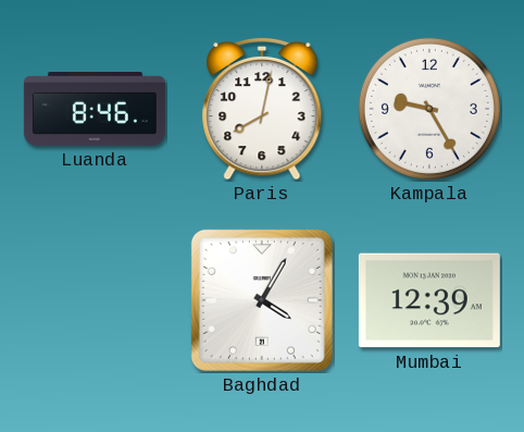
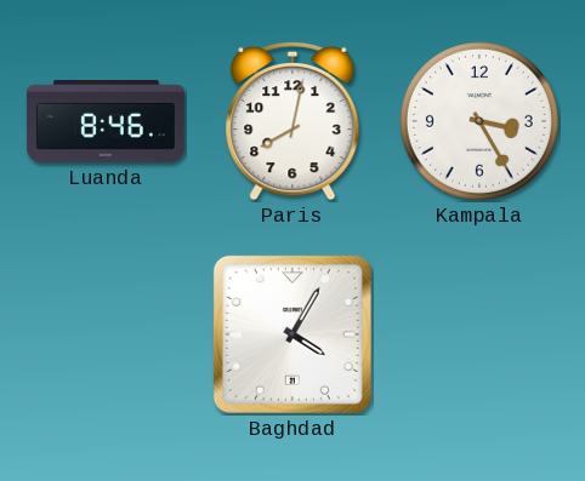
Kampala: 9:25 -> 3:25 (479, 121)
Mumbai: 12:39 -> none (429, 300)
